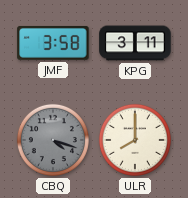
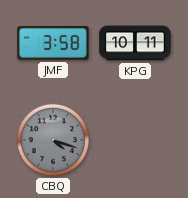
KPG: 3:11 -> 10:11 (135, 43)
ULR: 8:00 -> none (135, 140)
